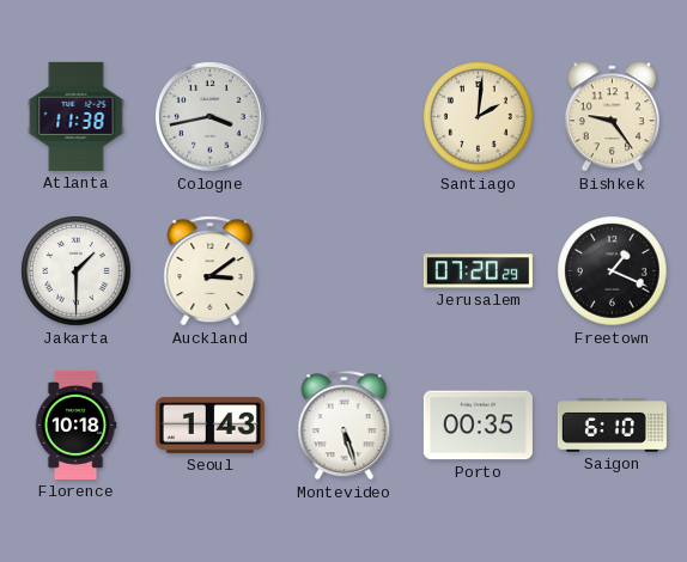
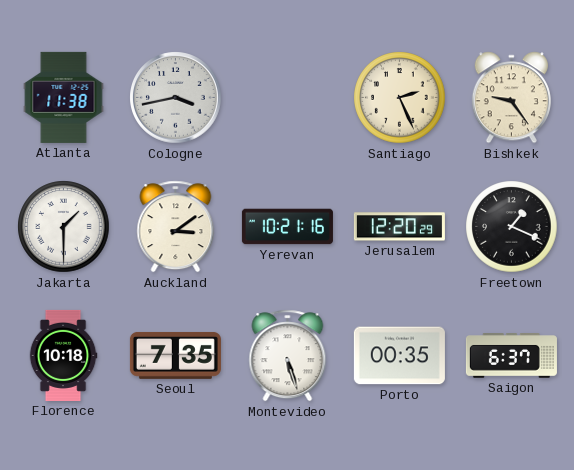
Santiago: 2:01 -> 2:26 (400, 98)
Yerevan: none -> 10:21 (287, 227)
Jerusalem: 07:20 -> 12:20 (399, 227)
Seoul: 1:43 -> 7:35 (175, 355)
Saigon: 6:10 -> 6:37 (511, 356)
